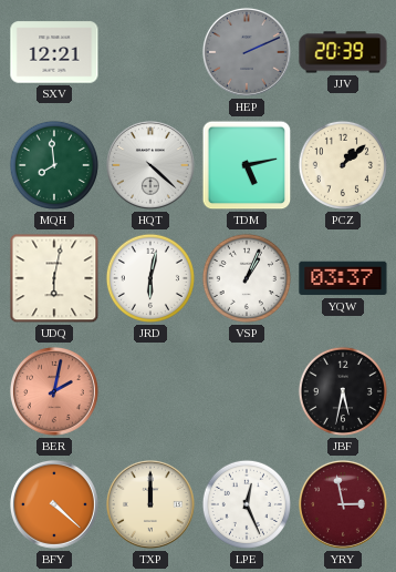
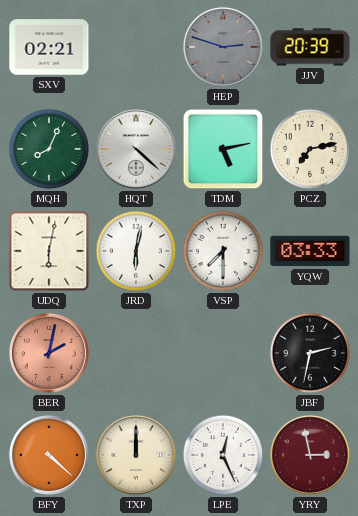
SXV: 12:21 -> 02:21 (49, 47)
HEP: 2:11 -> 2:48 (223, 47)
MQH: 7:59 -> 8:04 (49, 149)
PCZ: 1:08 -> 7:13 (310, 149)
VSP: 1:04 -> 7:30 (223, 251)
YQW: 03:37 -> 03:33 (310, 251)
JBF: 5:32 -> 2:32 (310, 353)
